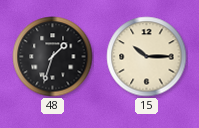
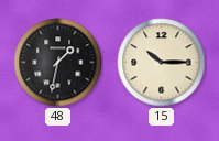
48: 1:33 -> 1:32 (58, 63)
